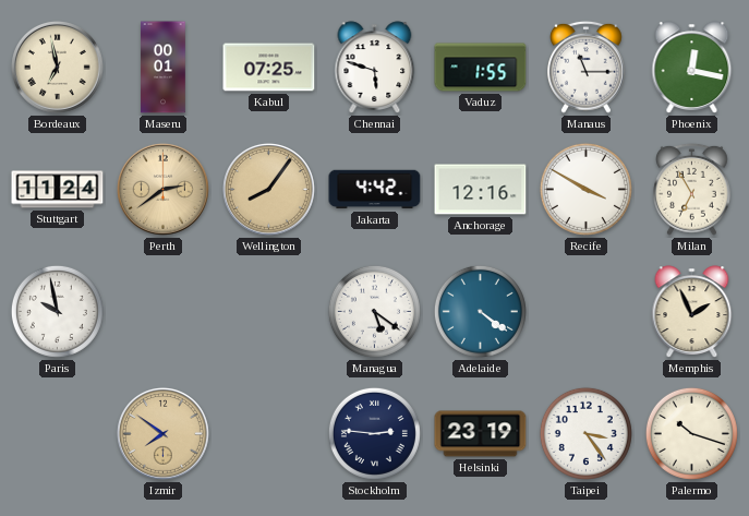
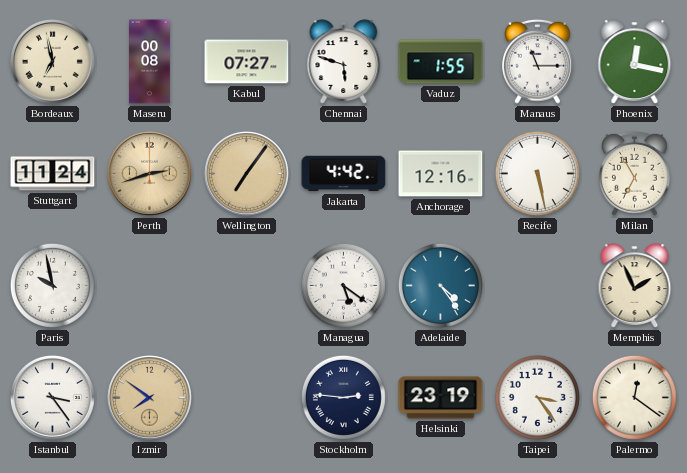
Maseru: 00:01 -> 00:08 (150, 62)
Kabul: 07:25 -> 07:27 (247, 62)
Perth: 2:39 -> 2:42 (149, 173)
Wellington: 8:06 -> 7:06 (246, 173)
Recife: 3:50 -> 5:28 (537, 173)
Adelaide: 4:21 -> 4:24 (440, 285)
Istanbul: none -> 3:24 (52, 397)
Palermo: 10:18 -> 12:21 (634, 397)
